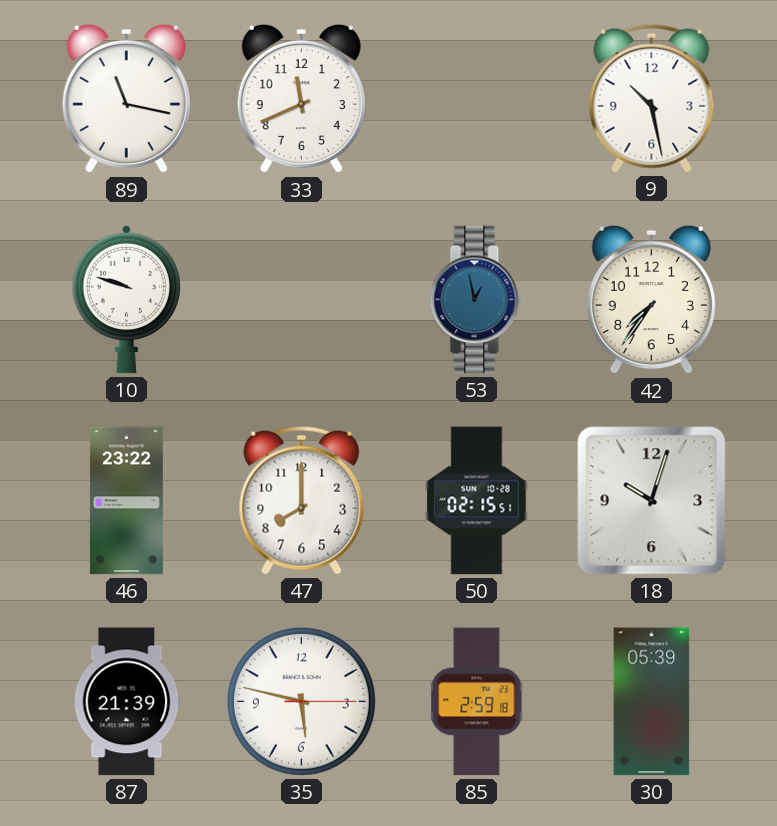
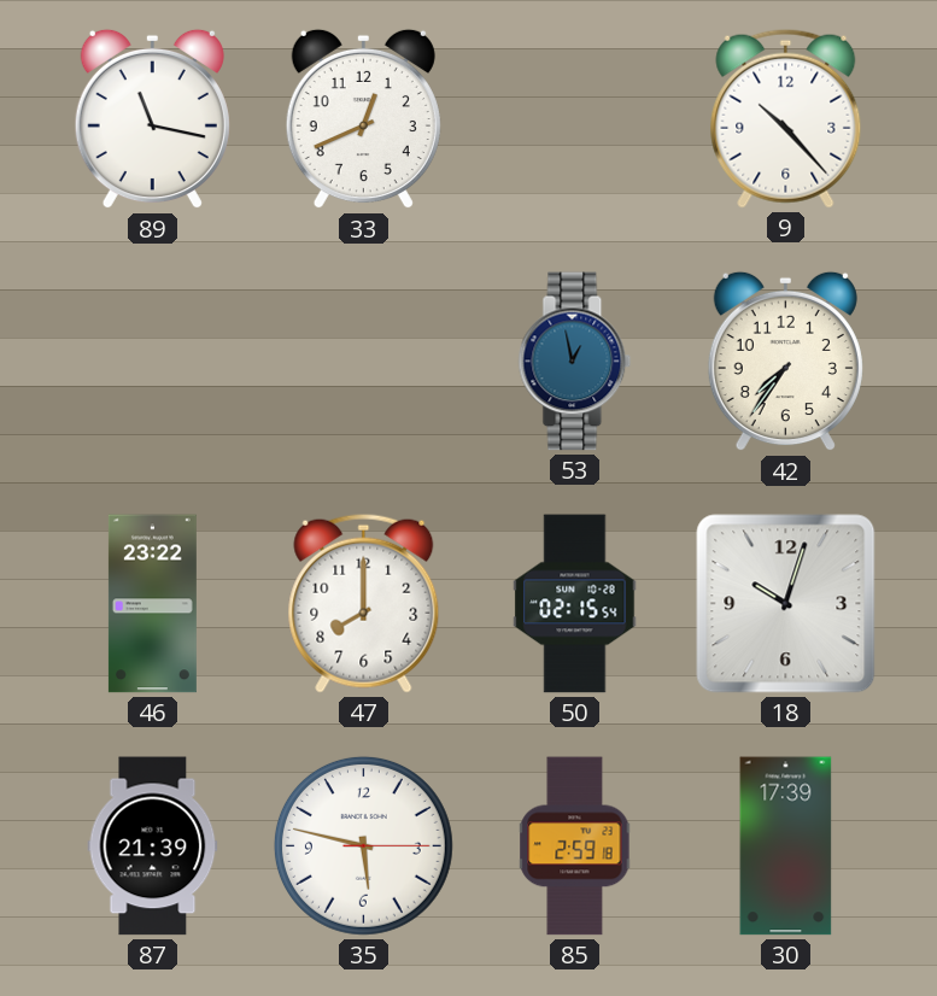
33: 11:41 -> 12:41 (363, 119)
9: 10:28 -> 10:23 (786, 118)
10: 9:48 -> none (126, 299)
50: 02:15:51 -> 02:15:54 (575, 604)
30: 05:39 -> 17:39 (786, 846)
